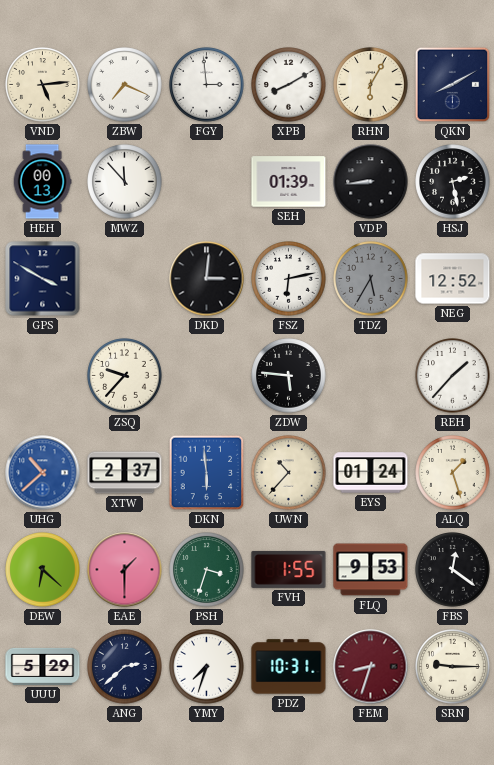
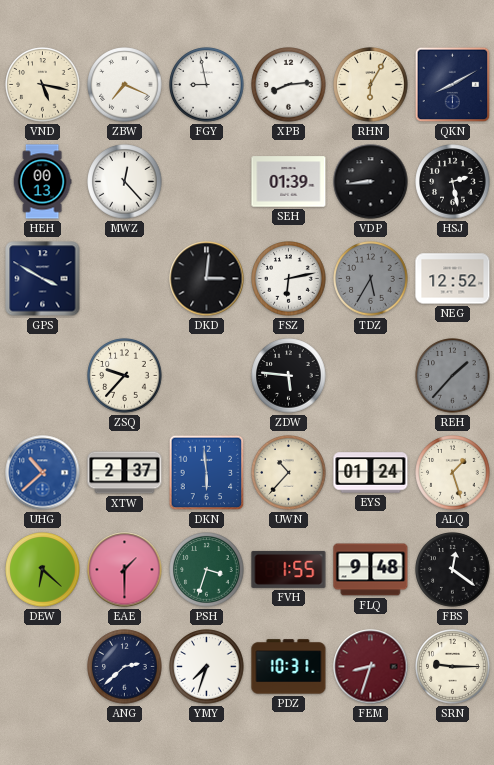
VND: 5:14 -> 5:17 (43, 85)
FGY: 2:59 -> 8:58 (207, 85)
XPB: 8:10 -> 8:14 (289, 85)
MWZ: 11:53 -> 12:23 (125, 182)
REH dial: white -> grey (453, 376)
FLQ: 9:53 -> 9:48 (371, 570)
UUU: 5:29 -> none (43, 666)
